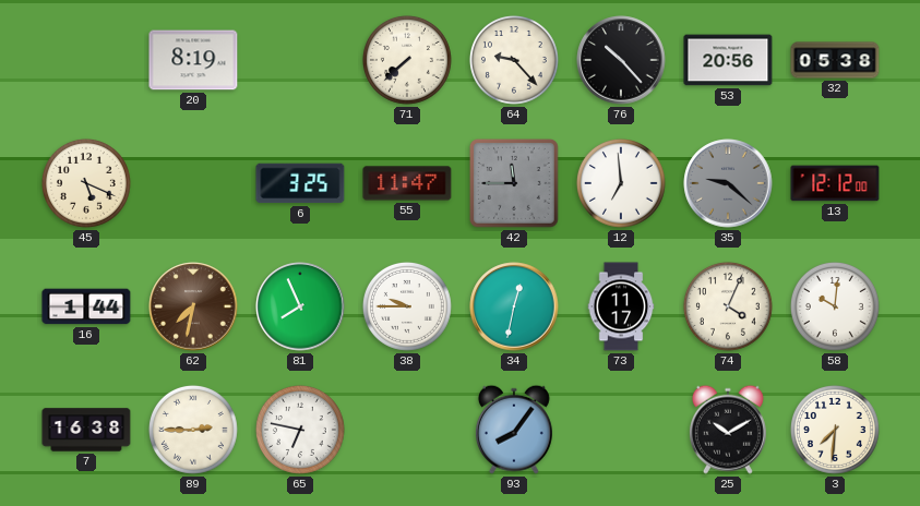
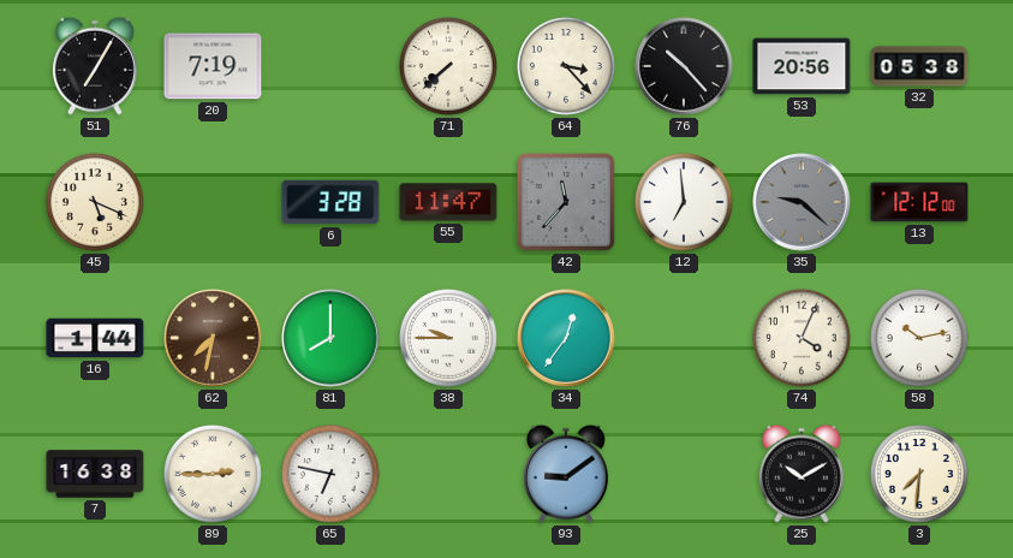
51: none -> 7:05 (95, 66)
20: 8:19 -> 7:19 (213, 66)
64: 9:23 -> 3:23 (566, 66)
6: 3:25 -> 3:28 (330, 202)
42: 11:45 -> 11:37 (566, 202)
81: 7:56 -> 8:00 (330, 338)
34: 12:32 -> 12:36 (566, 338)
73: 11:17 -> none (621, 306)
58: 10:01 -> 10:13 (919, 338)
93: 8:06 -> 9:09 (566, 474)
